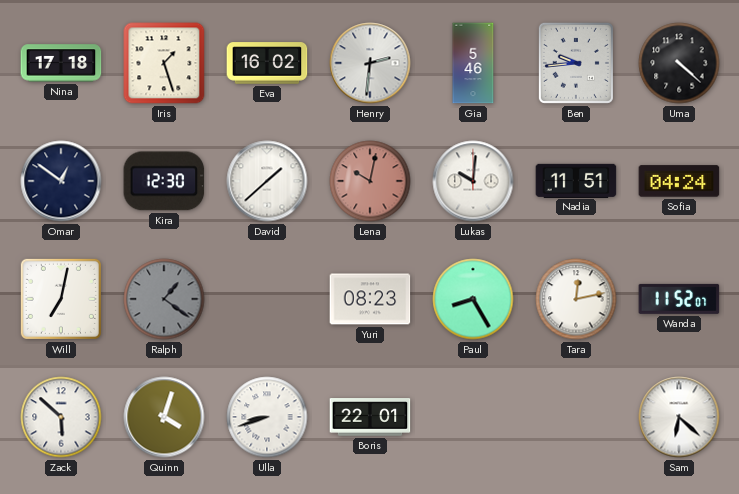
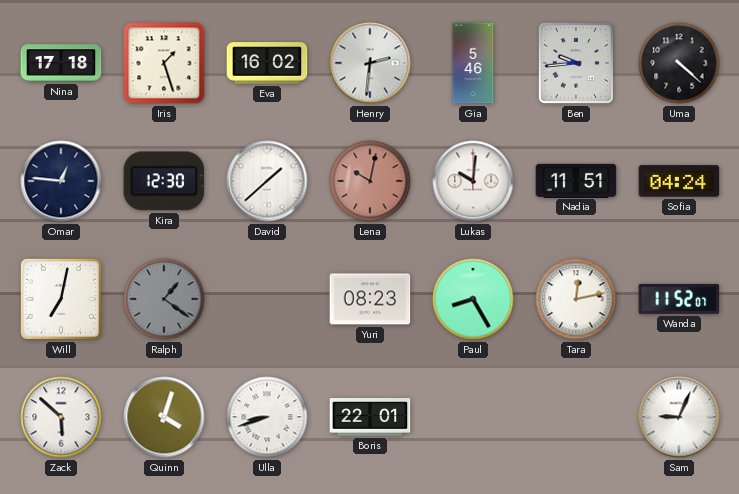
Omar: 12:51 -> 12:46 (61, 181)
Sam: 6:22 -> 9:04 (679, 417)
